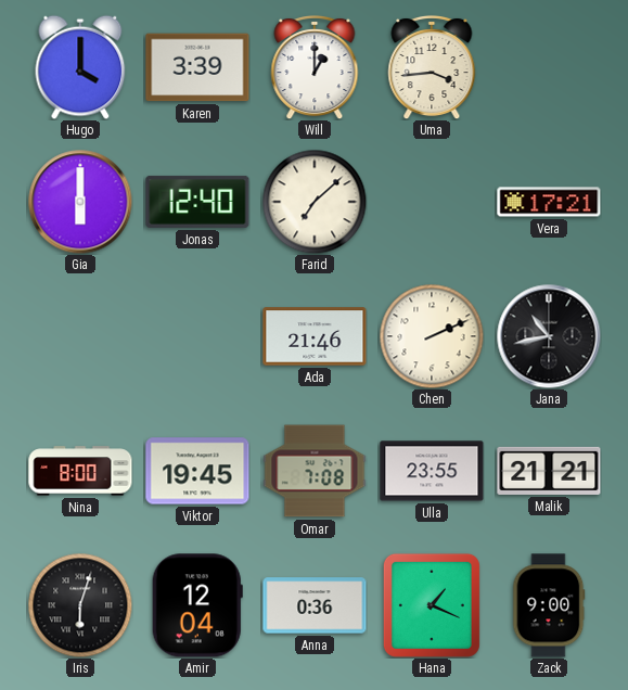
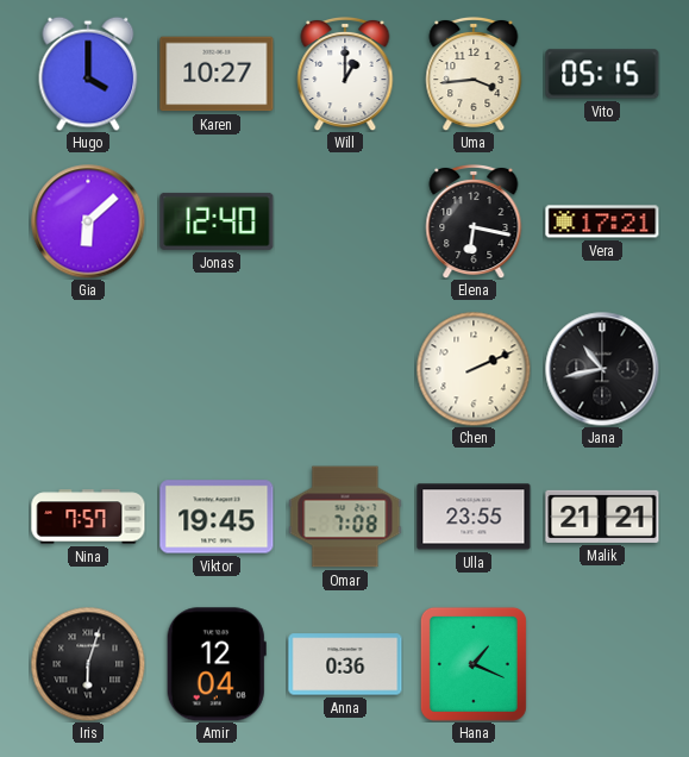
Karen: 3:39 -> 10:27 (217, 74)
Vito: none -> 05:15 (602, 74)
Gia: 6:00 -> 6:08 (88, 221)
Farid: 7:08 -> none (315, 202)
Elena: none -> 6:17 (474, 221)
Ada: 21:46 -> none (315, 336)
Nina: 8:00 -> 7:57 (88, 517)
Zack: 9:00 -> none (549, 605)
